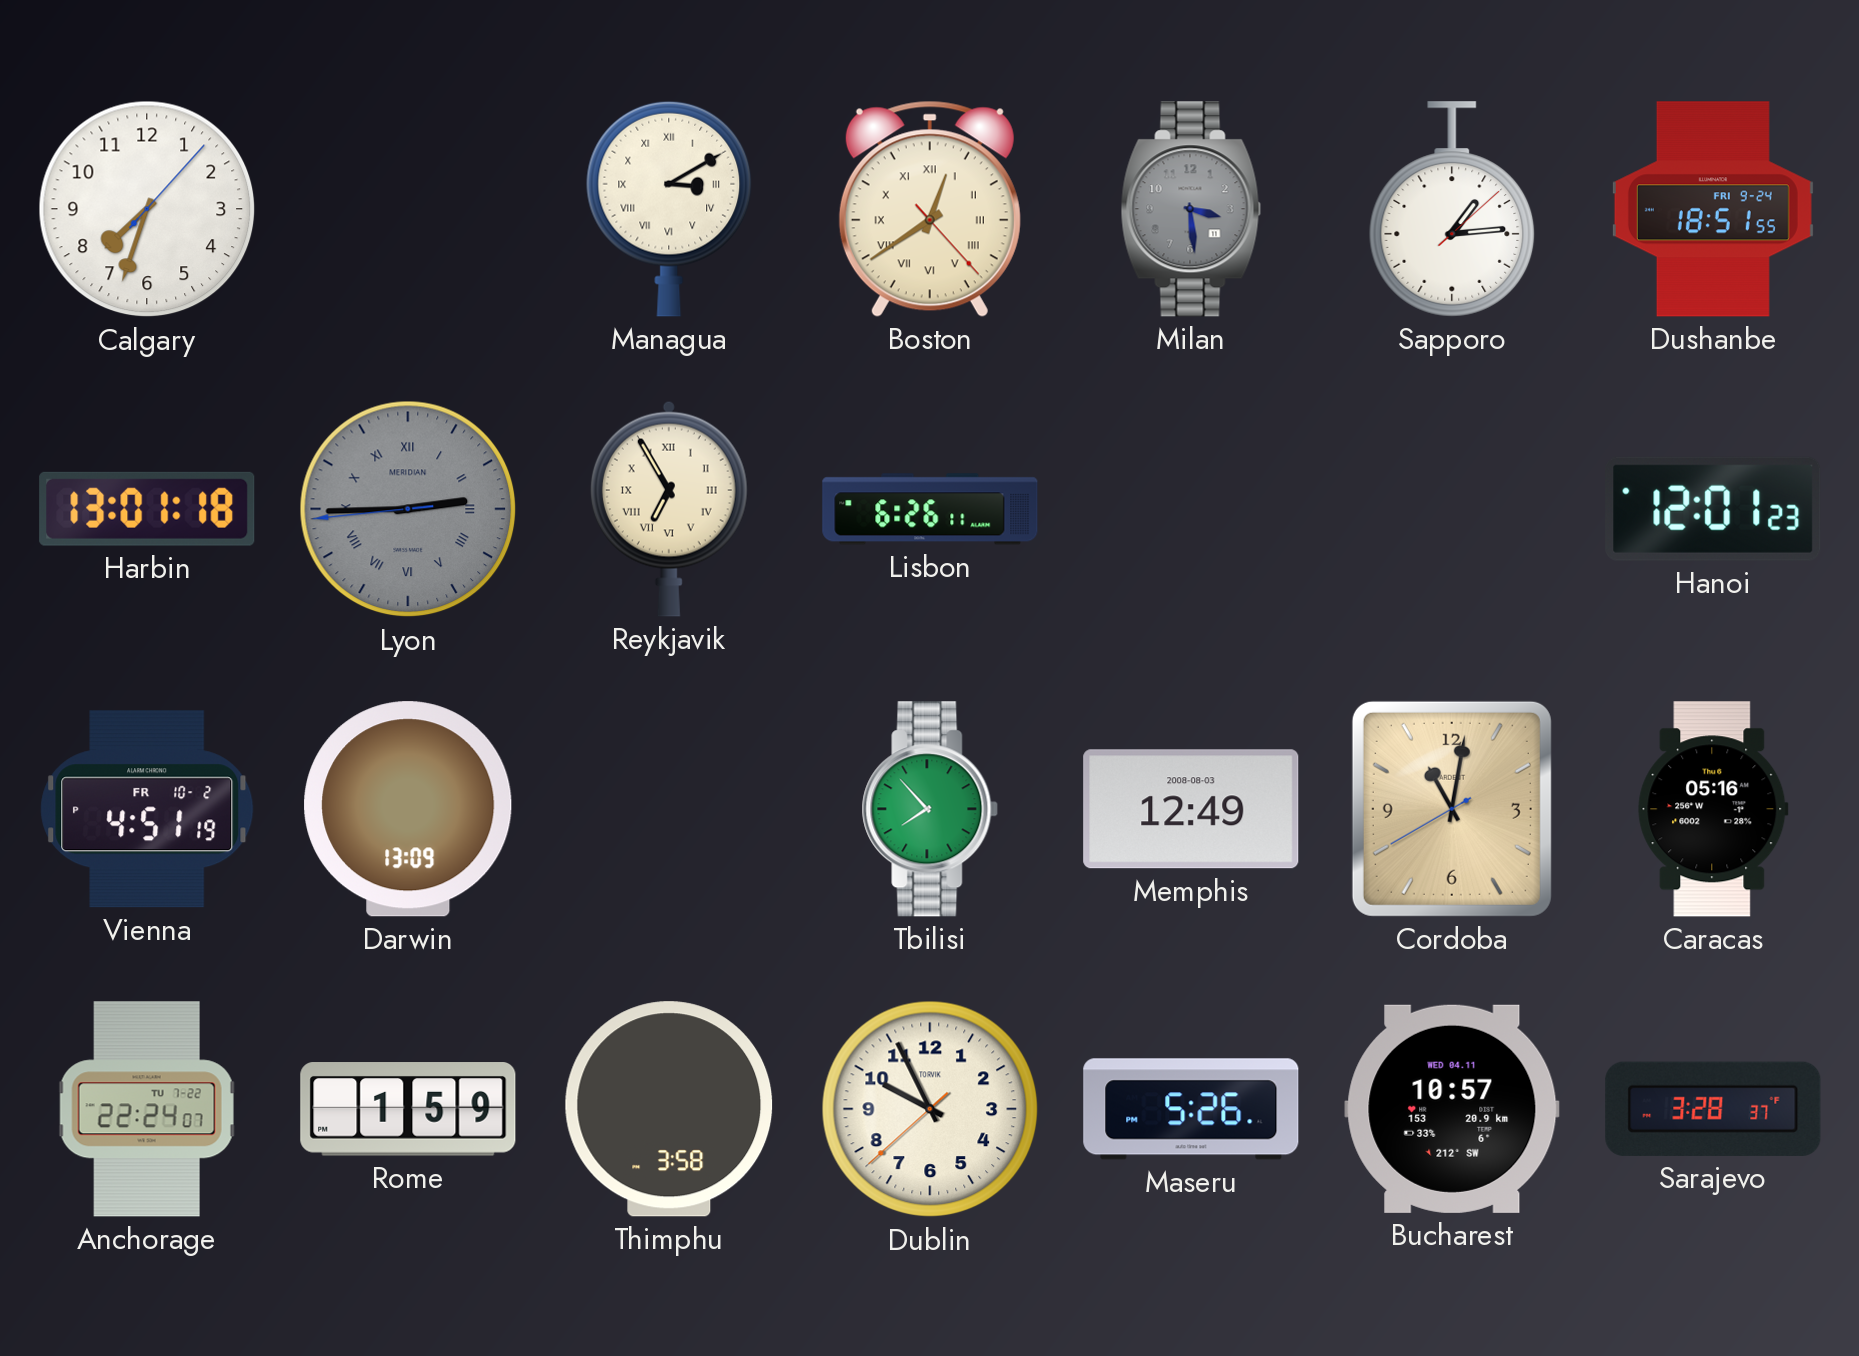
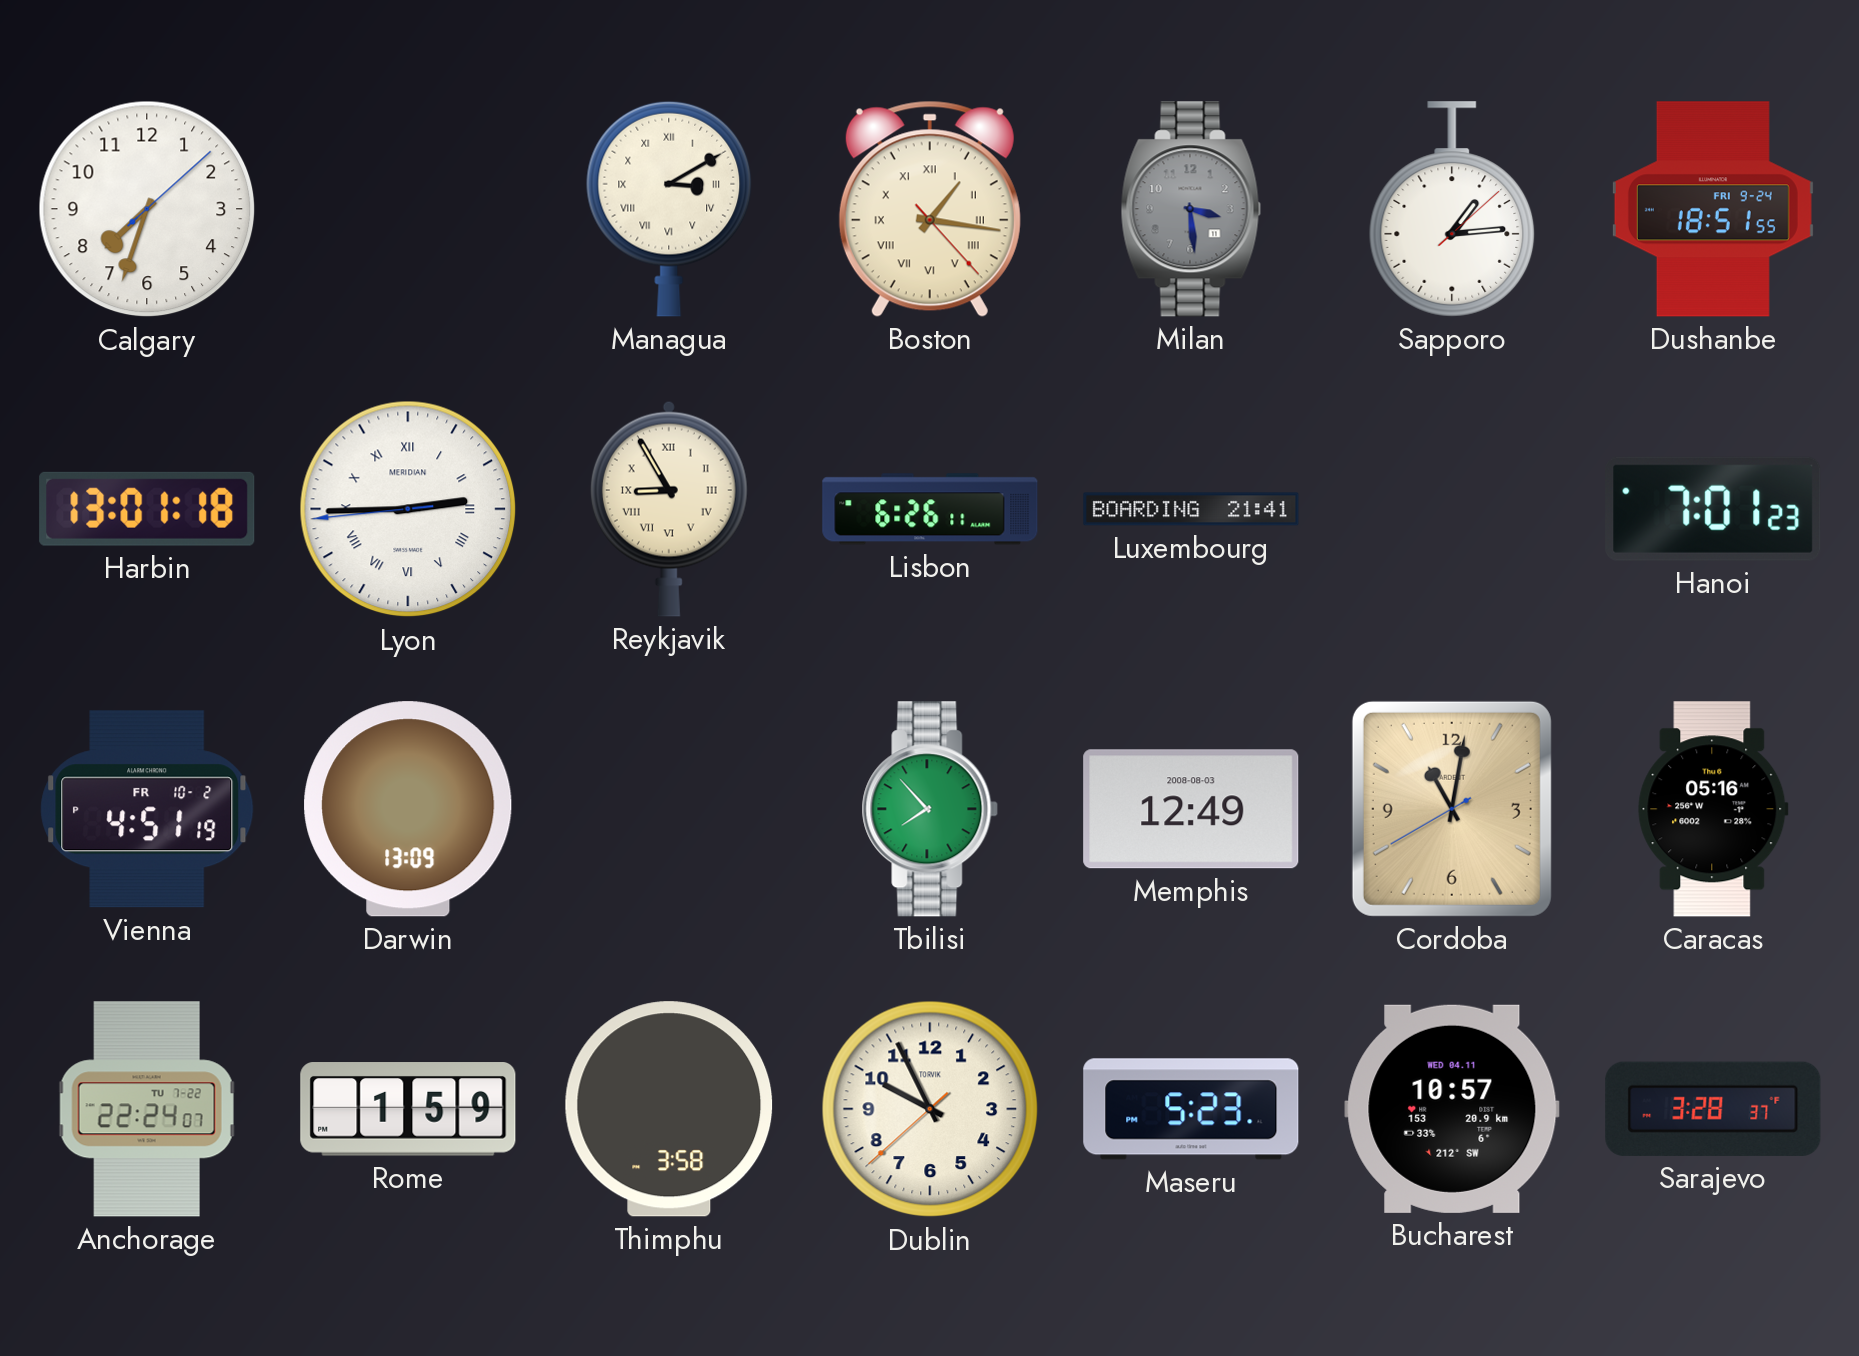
Calgary: 7:33:07 -> 7:33:08 (147, 209)
Boston: 12:39 -> 1:16 (930, 209)
Lyon dial: grey -> white (408, 509)
Reykjavik: 6:55 -> 8:55 (669, 509)
Luxembourg: none -> 21:41 (1191, 509)
Hanoi: 12:01 -> 7:01 (1713, 509)
Maseru: 5:26 -> 5:23 (1191, 1109)
